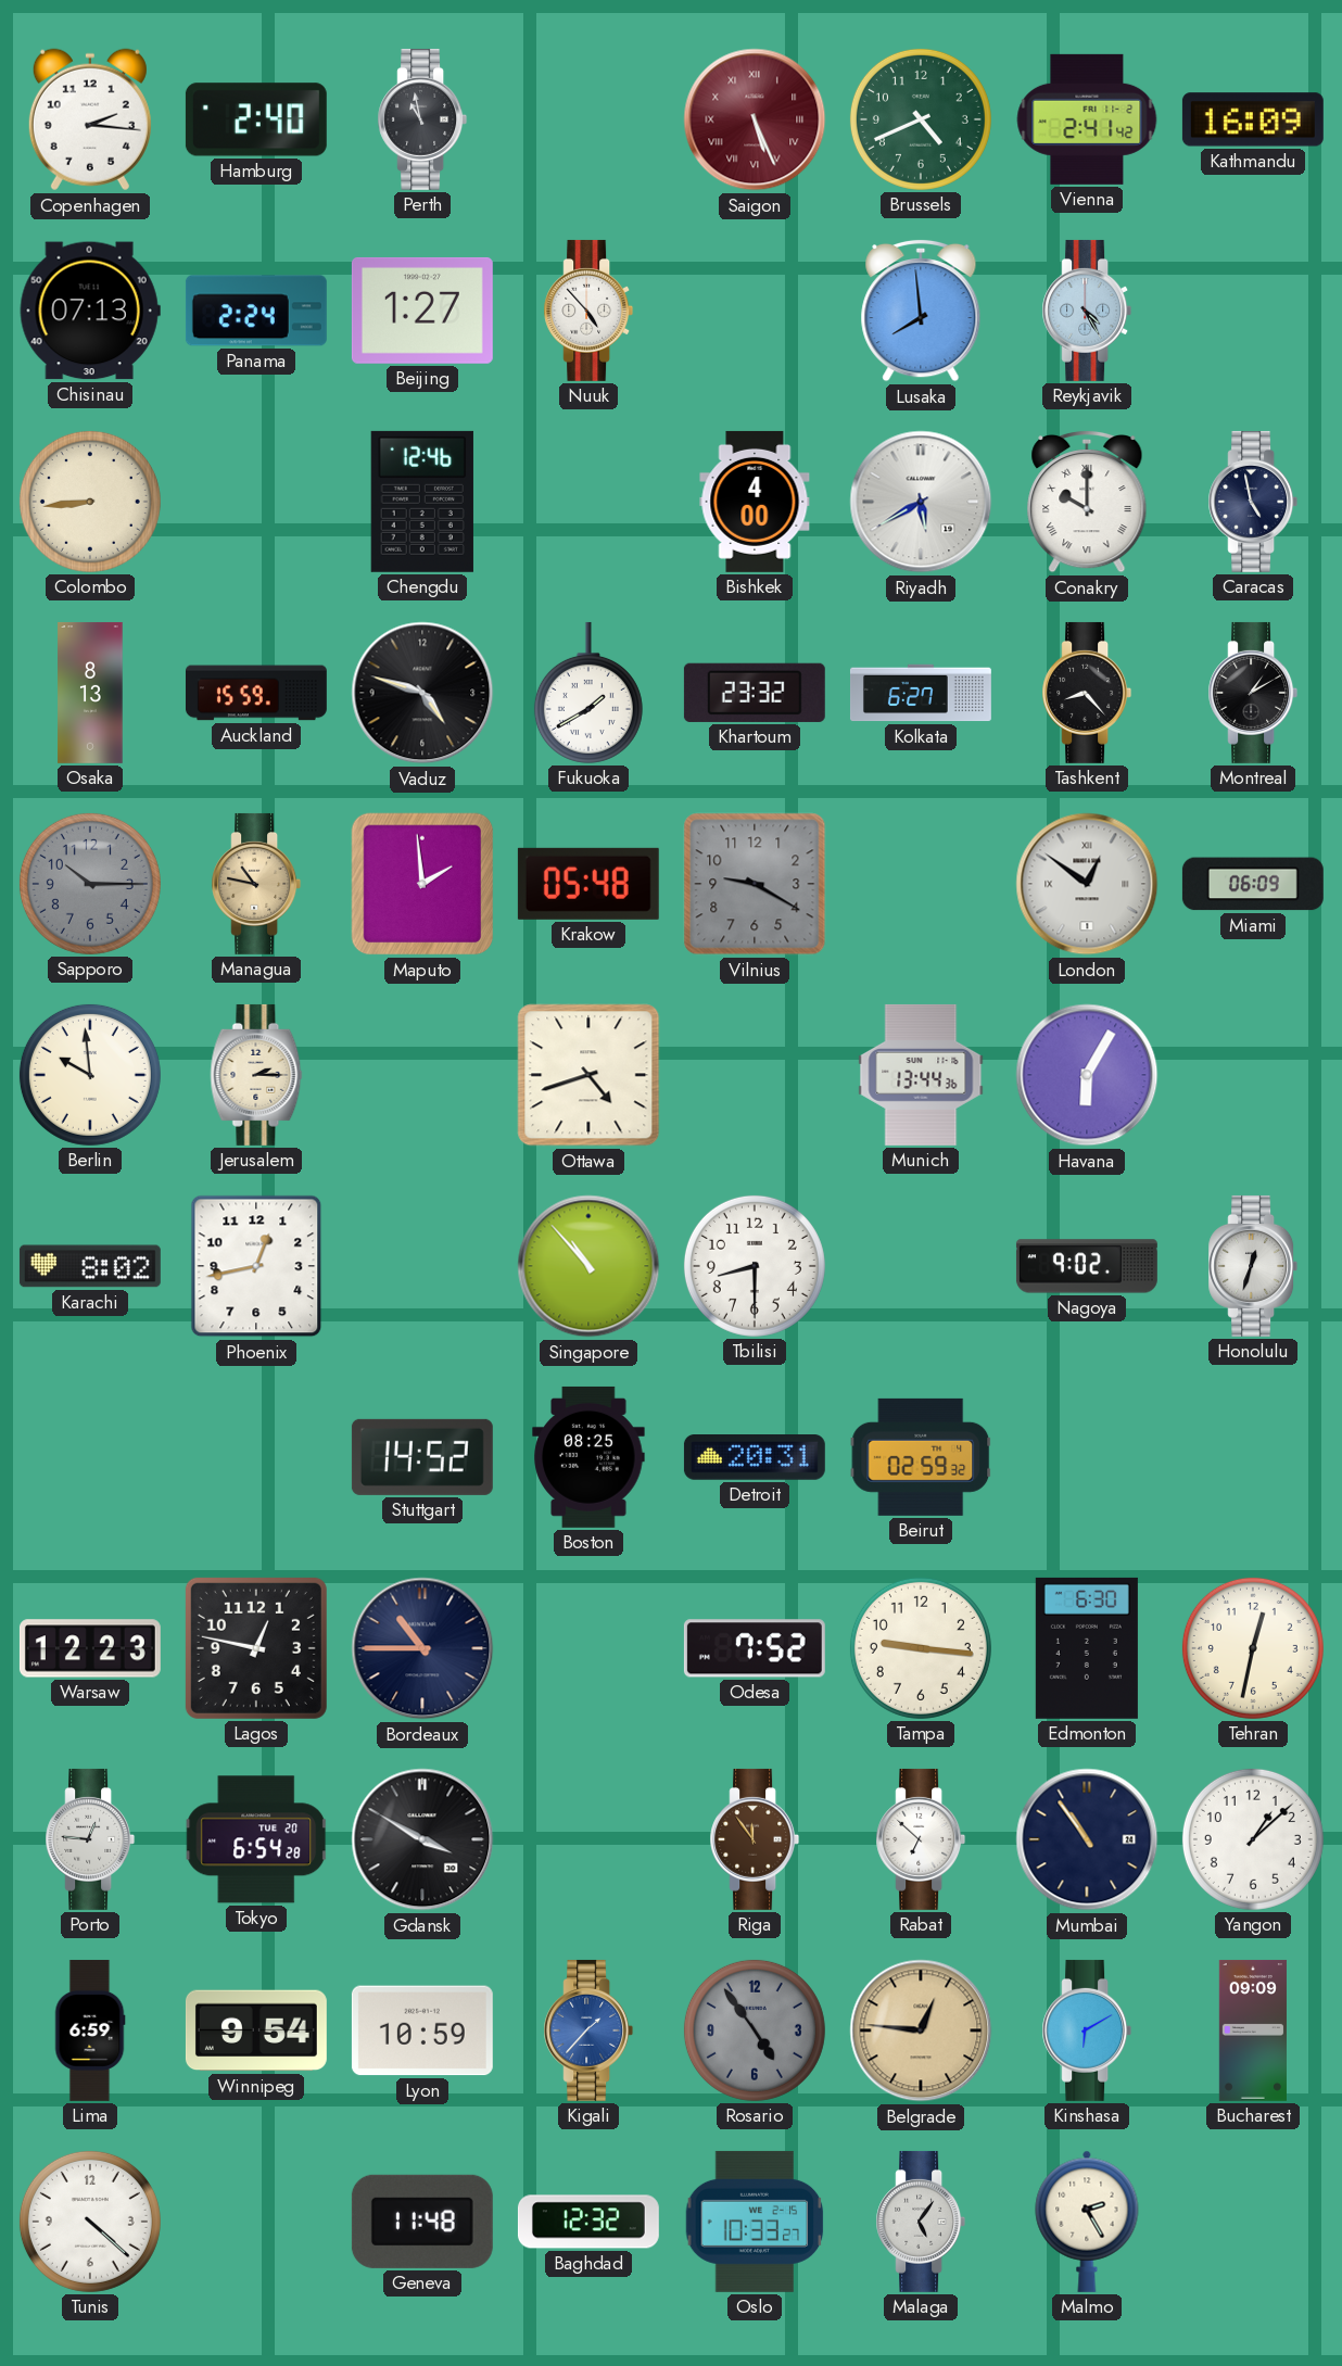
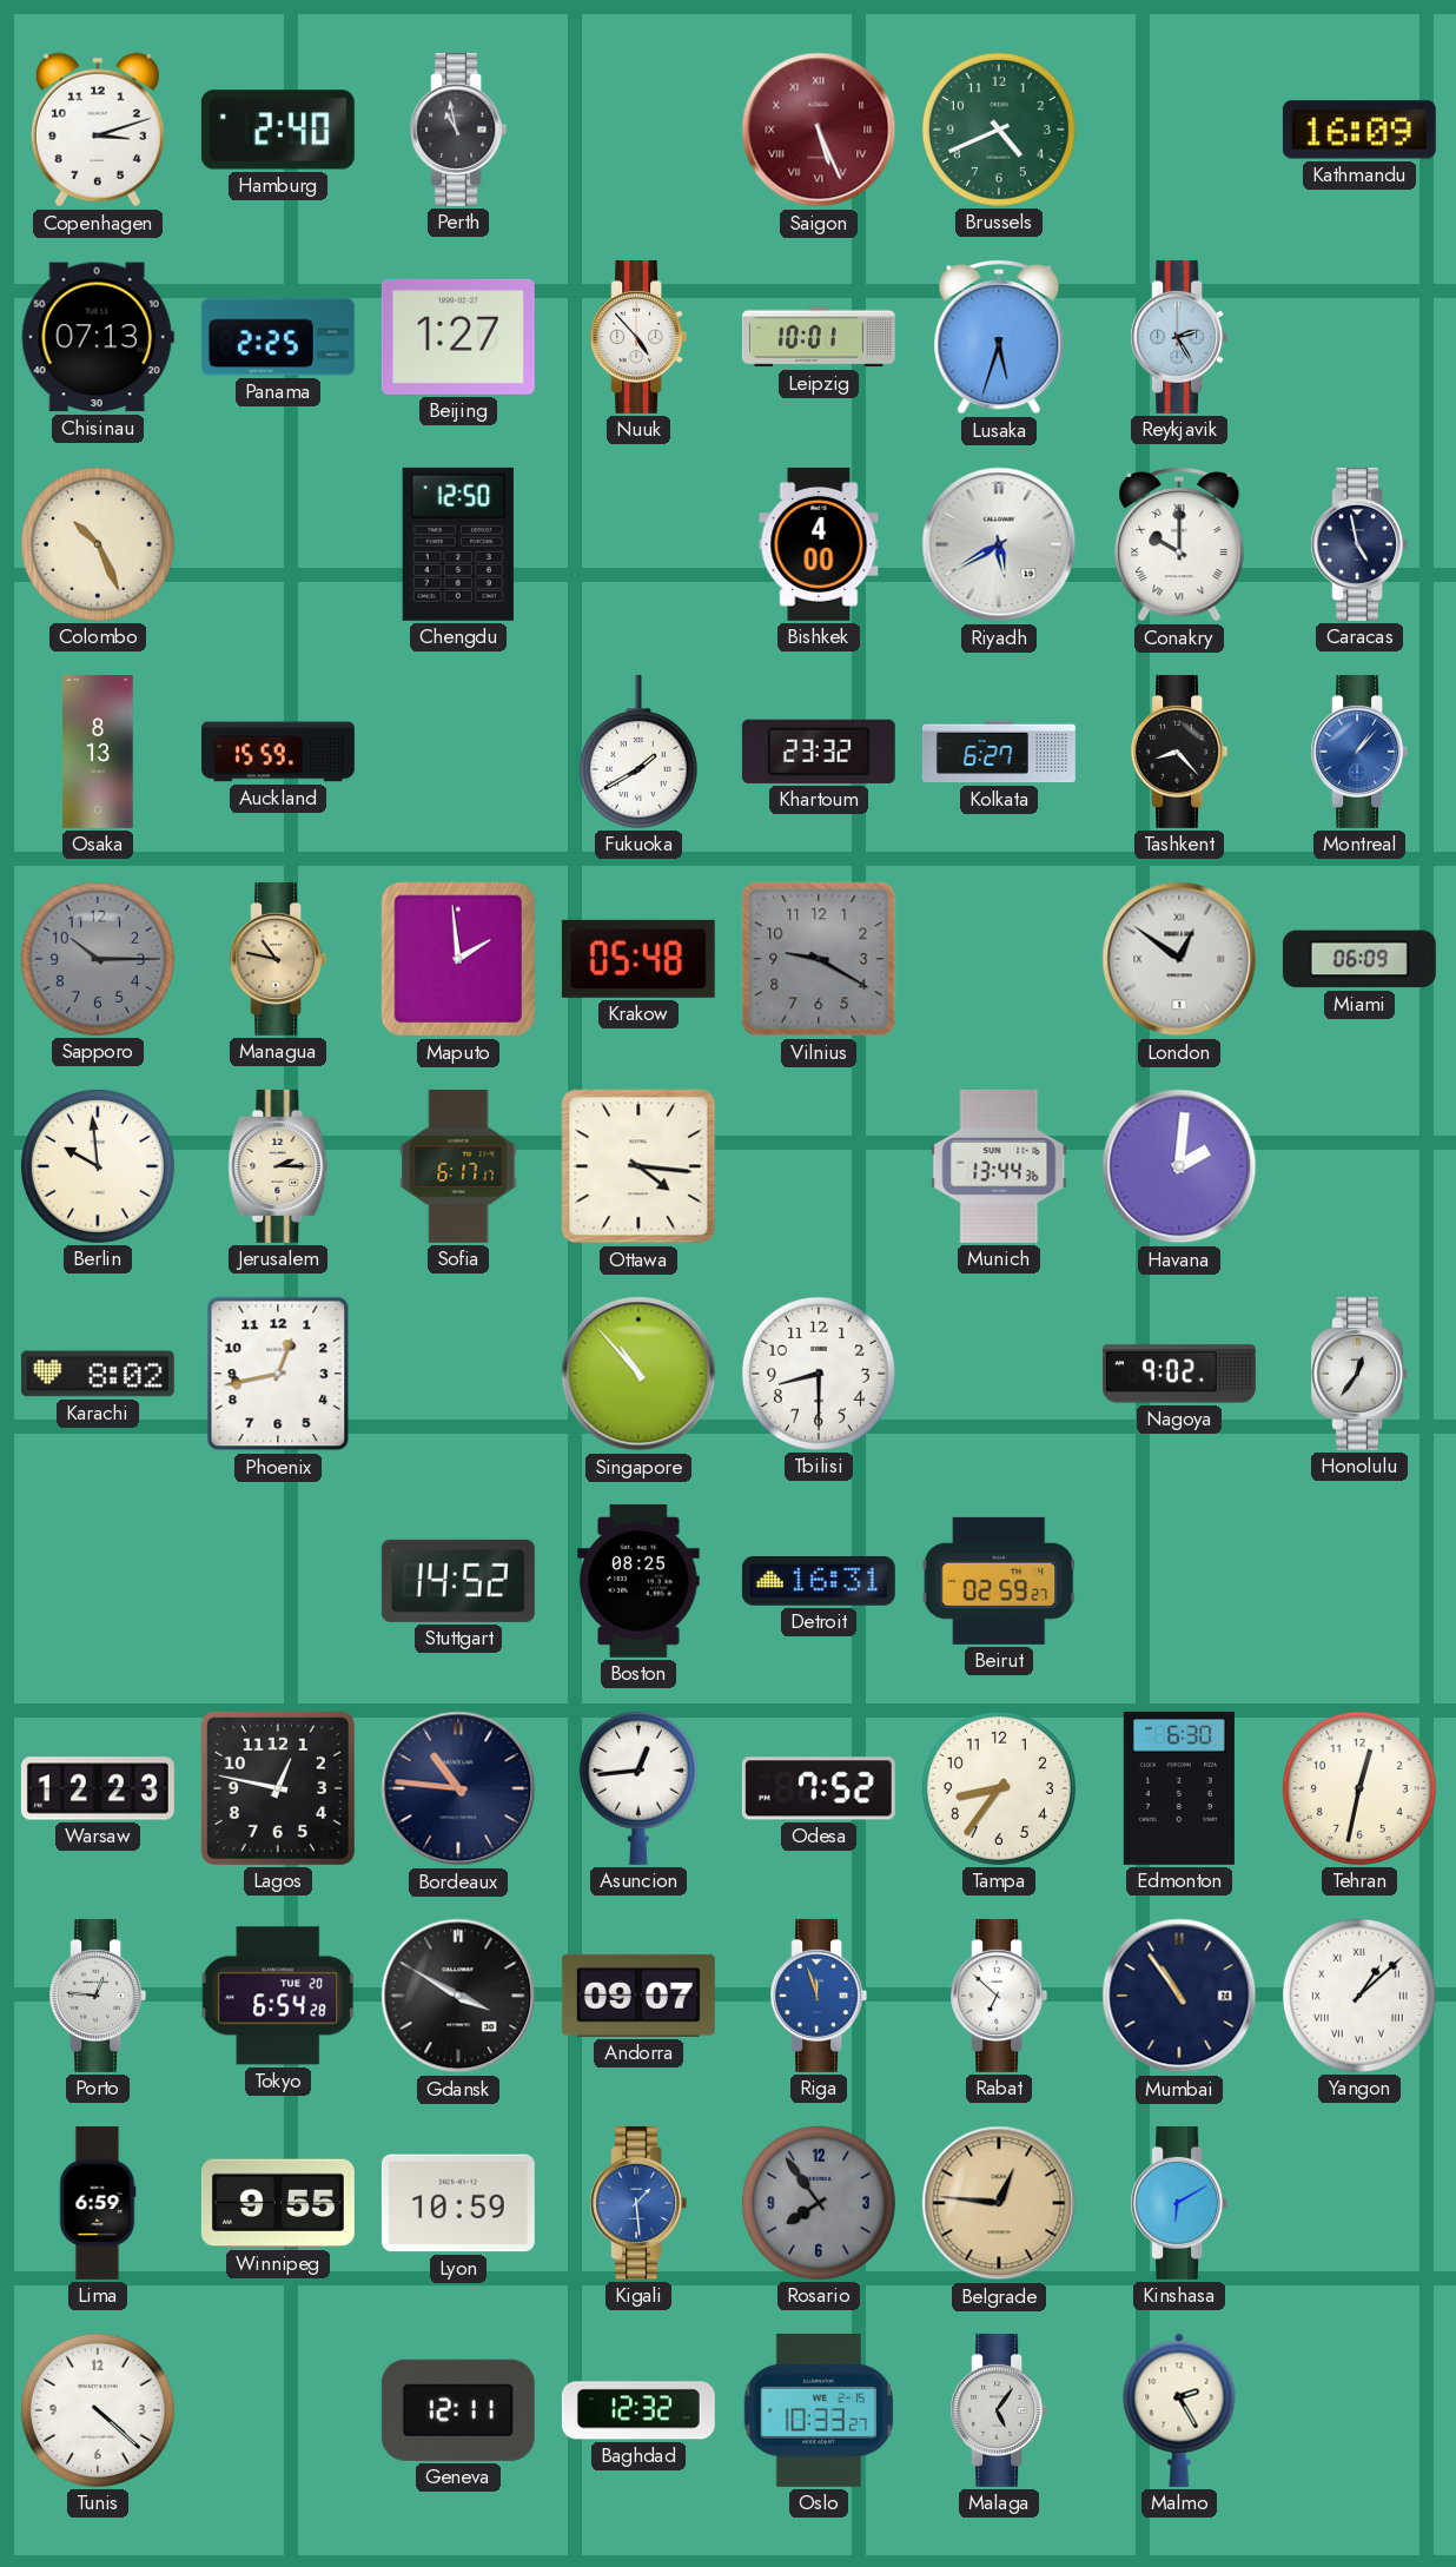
Copenhagen: 2:16 -> 3:12 (98, 130)
Vienna: 2:41 -> none (1087, 119)
Panama: 2:24 -> 2:25 (278, 337)
Leipzig: none -> 10:01 (819, 337)
Lusaka: 7:59 -> 5:33 (999, 337)
Reykjavik: 4:25 -> 2:25 (1179, 337)
Colombo: 8:44 -> 10:26 (98, 544)
Chengdu: 12:46 -> 12:50 (458, 544)
Vaduz: 4:48 -> none (422, 693)
Montreal: 1:10 -> 1:07 (1359, 752)
Montreal dial: black -> blue (1359, 752)
Sofia: none -> 6:17 (458, 1166)
Ottawa: 4:42 -> 4:16 (638, 1166)
Havana: 6:05 -> 2:01 (1179, 1166)
Honolulu: 12:33 -> 12:36 (1359, 1374)
Detroit: 20:31 -> 16:31 (819, 1582)
Beirut: 02:59:32 -> 02:59:27 (999, 1581)
Bordeaux: 10:45 -> 10:46 (458, 1788)
Asuncion: none -> 12:44 (638, 1788)
Tampa: 9:16 -> 8:36 (999, 1788)
Andorra: none -> 09:07 (638, 1996)
Riga: 11:54 -> 11:57 (819, 1996)
Riga dial: brown -> blue (819, 1996)
Yangon numerals: Arabic -> Roman (1359, 1996)
Winnipeg: 9:54 -> 9:55 (278, 2203)
Kigali: 1:37 -> 1:29 (638, 2203)
Rosario: 4:54 -> 7:54 (819, 2203)
Bucharest: 09:09 -> none (1253, 2030)
Geneva: 11:48 -> 12:11 (458, 2410)
